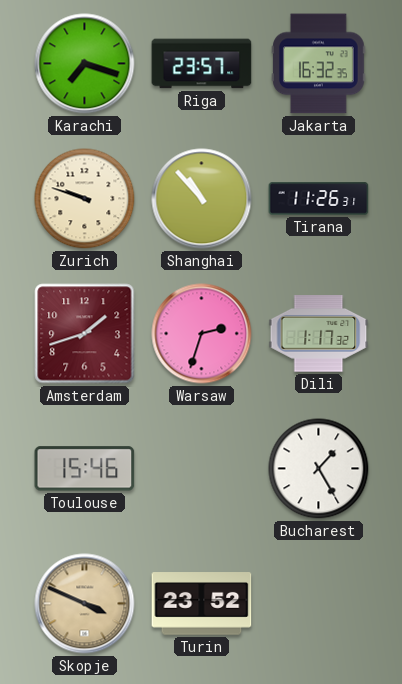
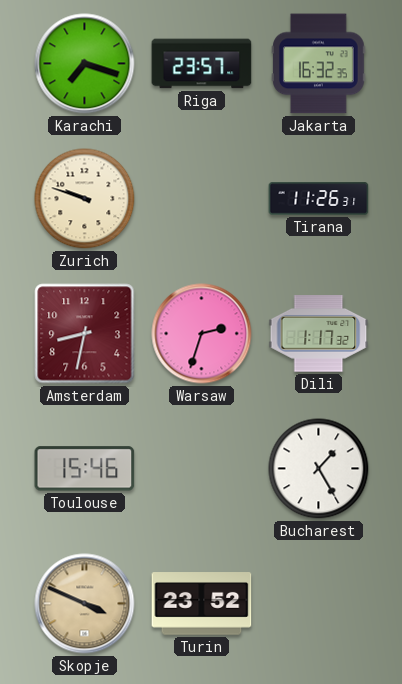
Shanghai: 10:53 -> none (202, 199)
Amsterdam: 1:42 -> 8:32 (85, 334)
